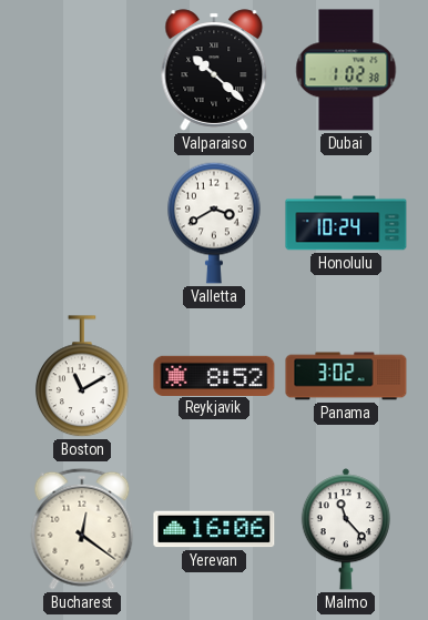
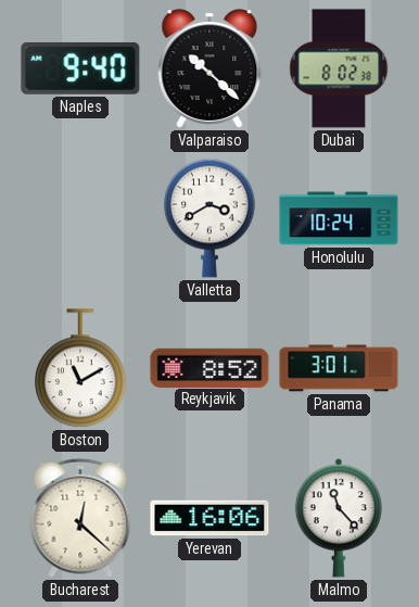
Naples: none -> 9:40 (80, 68)
Dubai: 1:02 -> 8:02 (339, 68)
Panama: 3:02 -> 3:01 (339, 368)
Bucharest: 12:21 -> 12:22 (80, 518)
